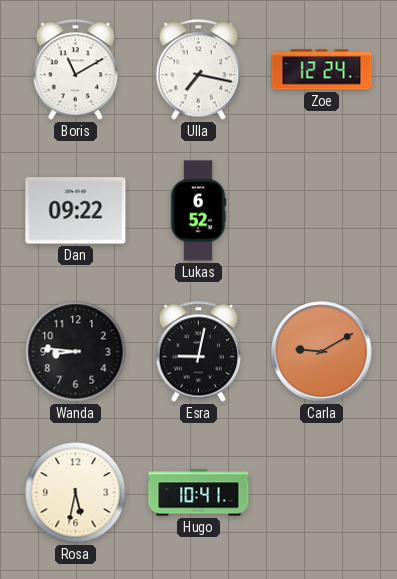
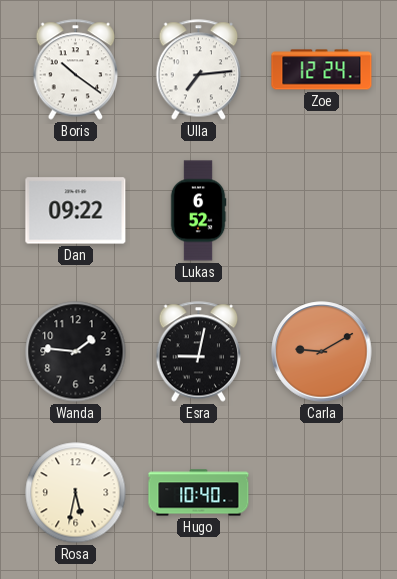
Boris: 11:10 -> 10:21 (76, 70)
Ulla: 7:17 -> 7:14 (199, 70)
Wanda: 8:46 -> 1:46 (76, 352)
Hugo: 10:41 -> 10:40 (199, 493)
